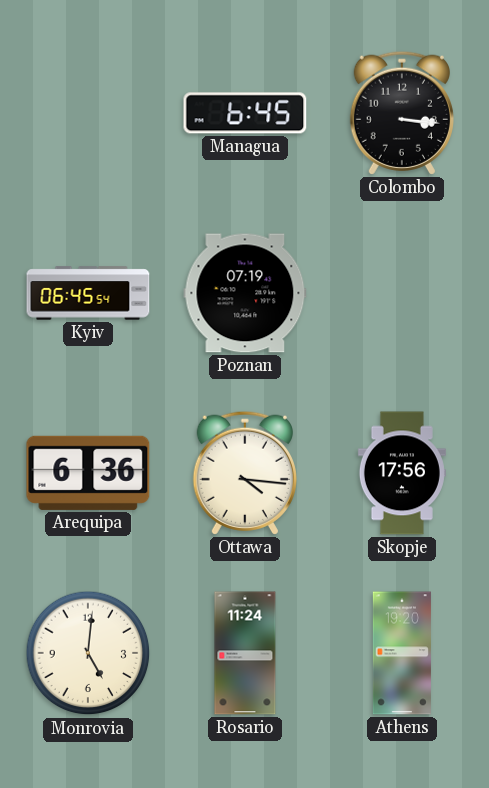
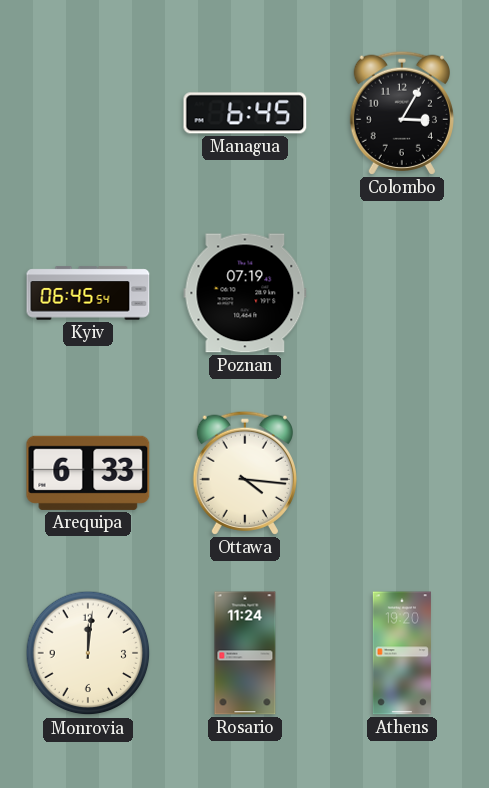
Colombo: 3:16 -> 3:05 (402, 113)
Arequipa: 6:36 -> 6:33 (88, 473)
Skopje: 17:56 -> none (402, 473)
Monrovia: 5:01 -> 12:01 (88, 653)
